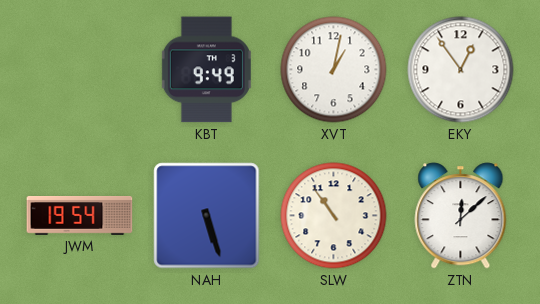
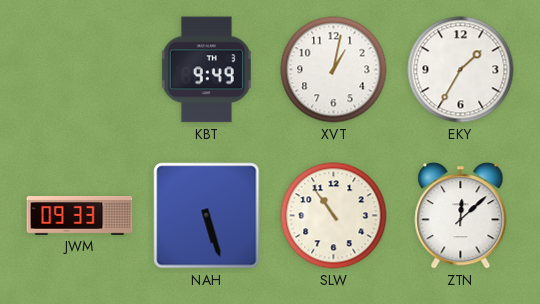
EKY: 12:54 -> 1:35 (461, 70)
JWM: 19:54 -> 09:33 (80, 216)
